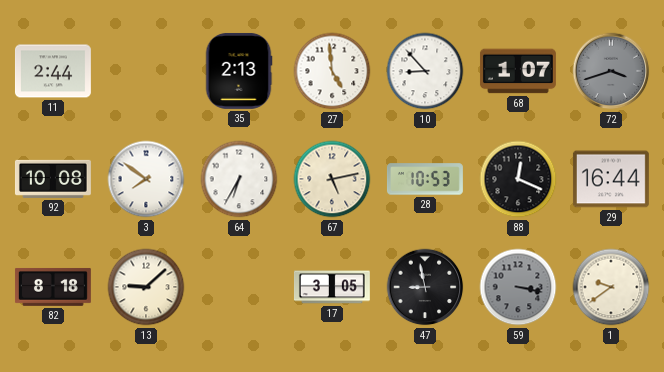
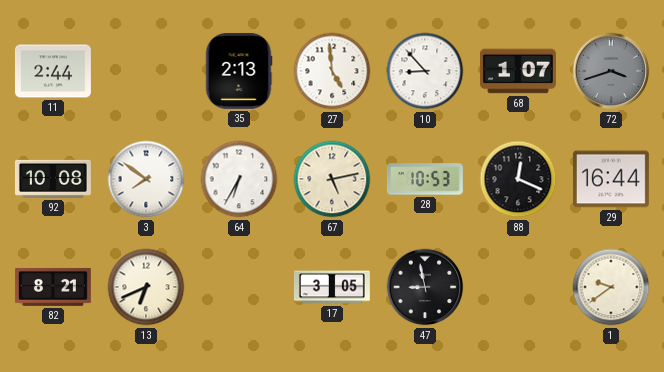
82: 8:18 -> 8:21 (53, 287)
13: 9:08 -> 6:41 (146, 287)
59: 3:17 -> none (518, 287)
